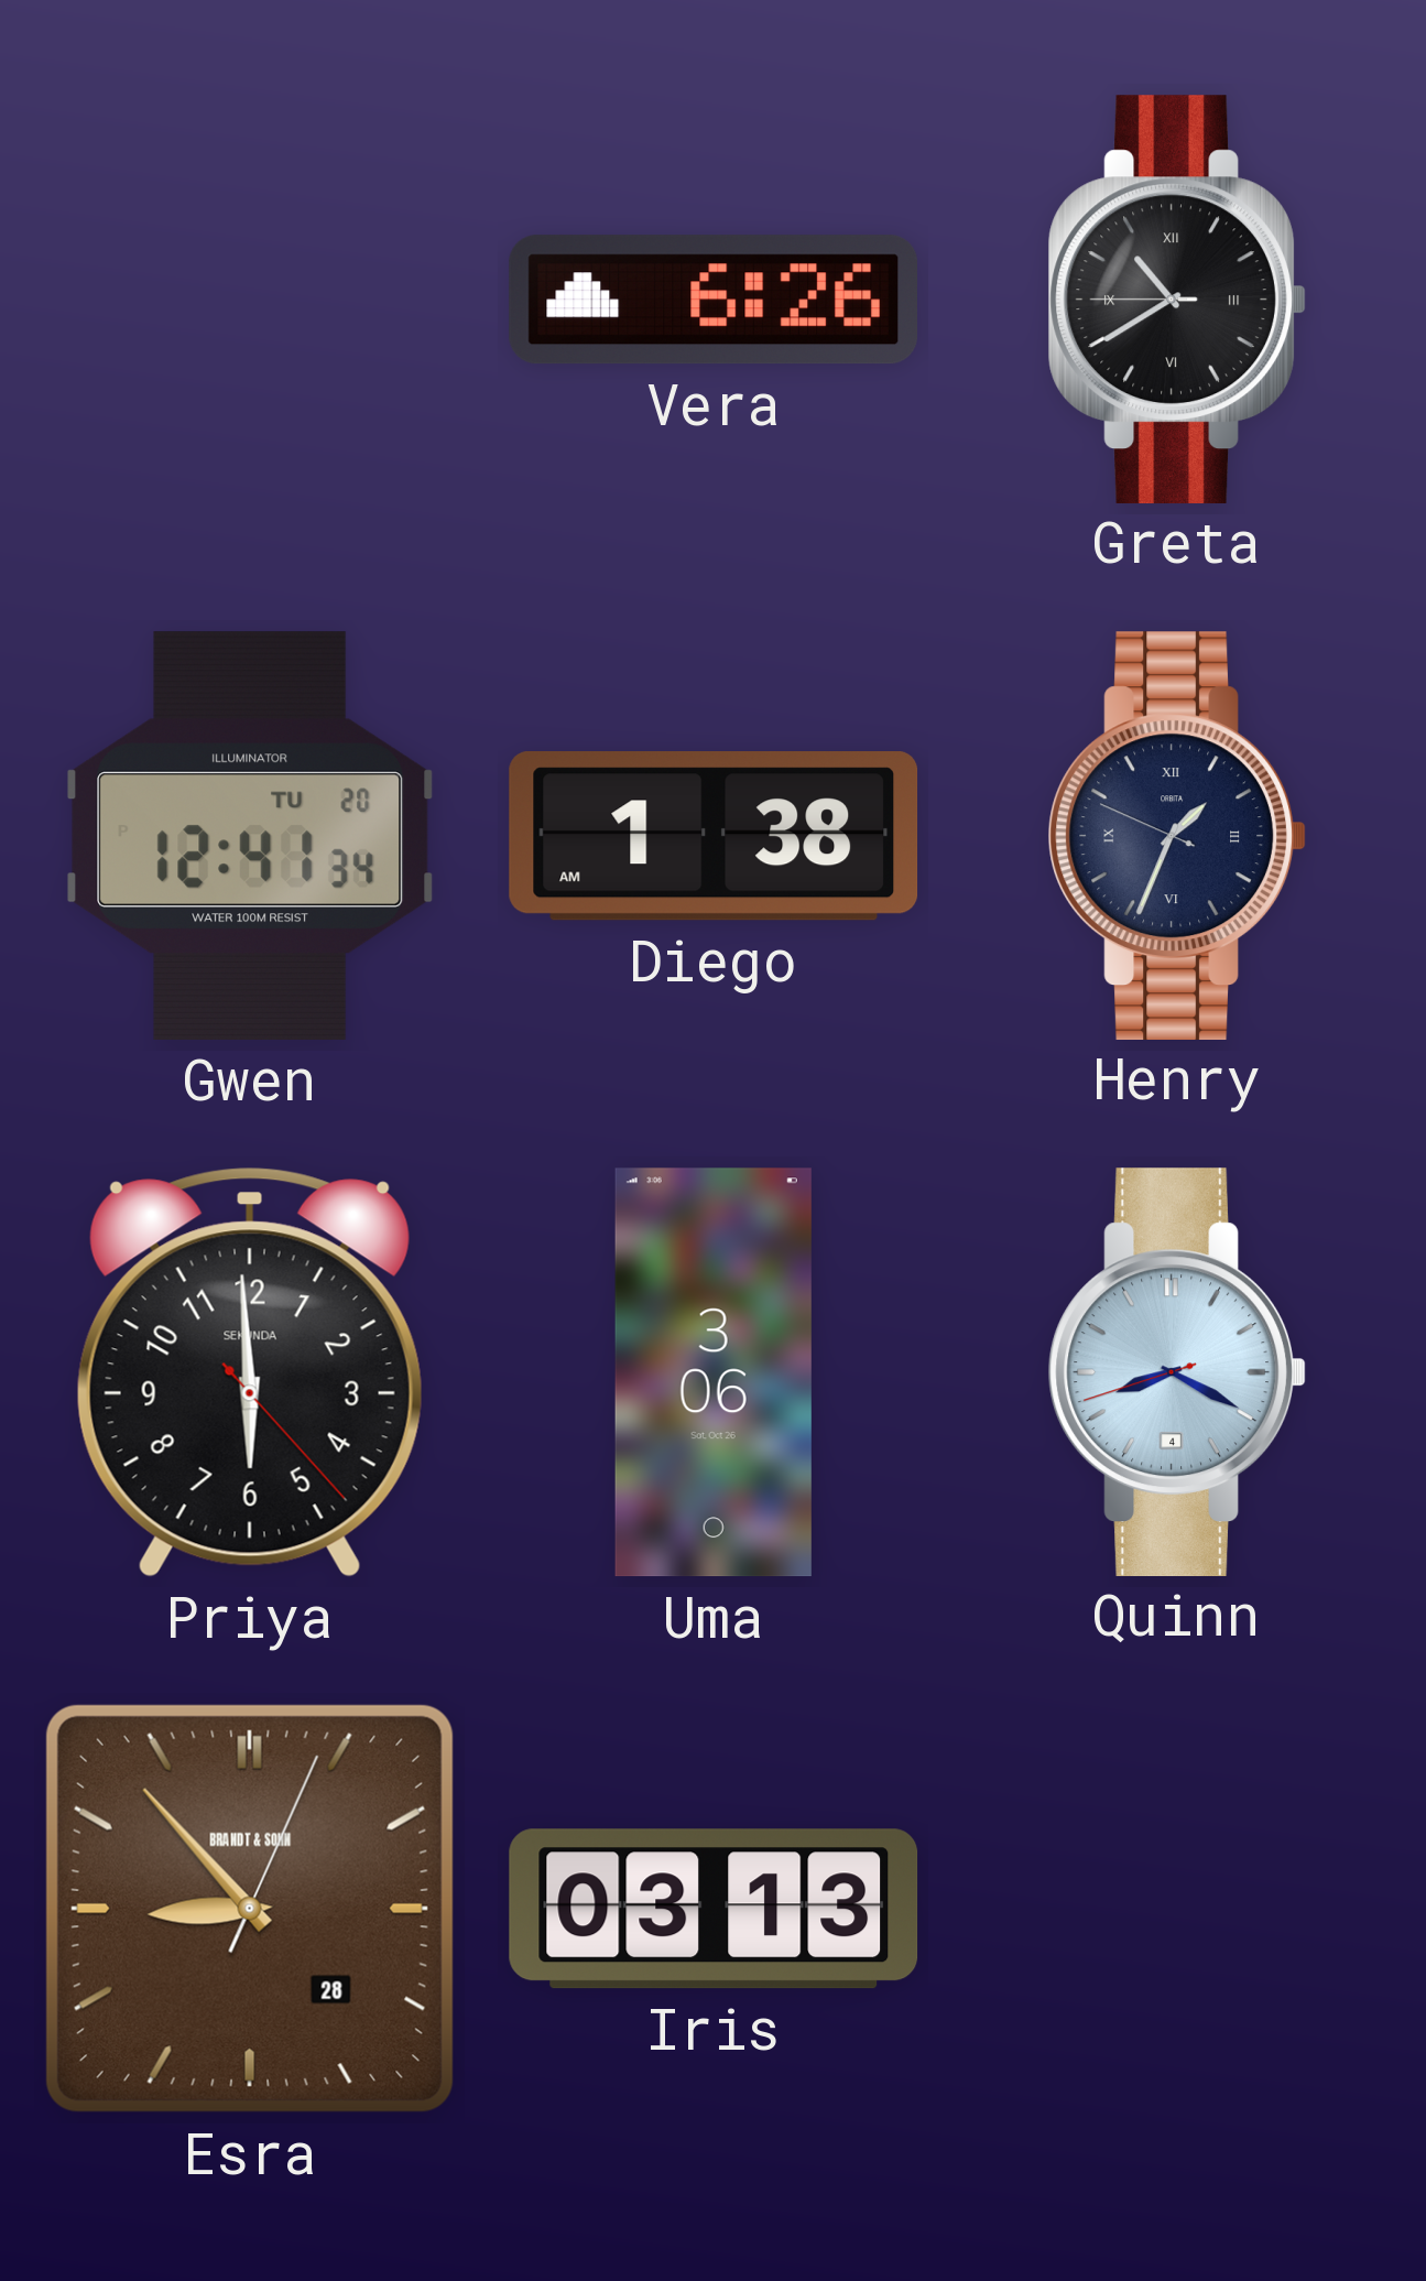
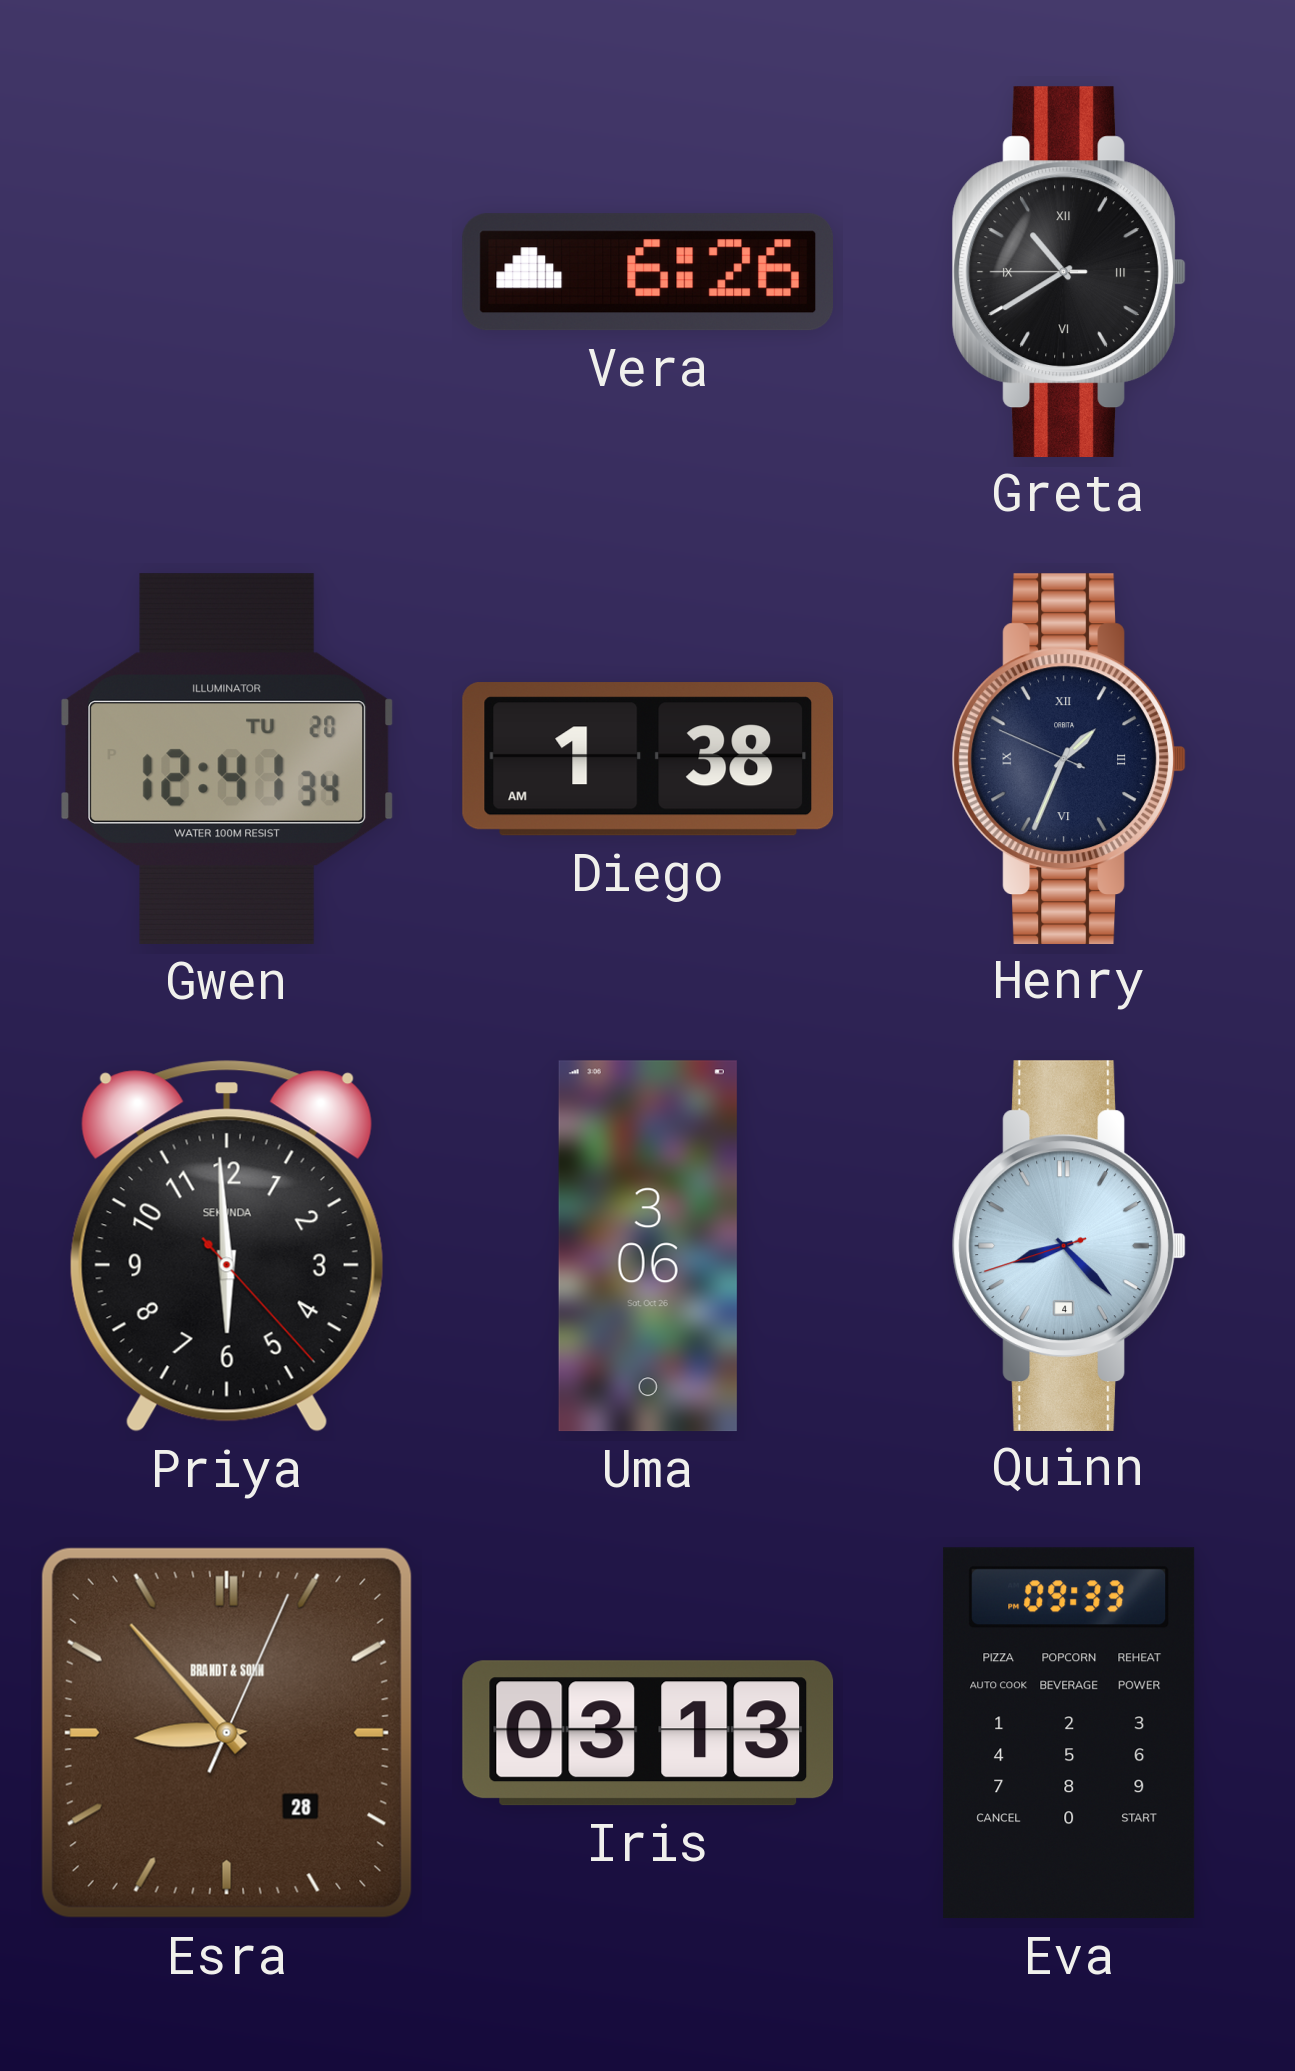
Quinn: 8:19 -> 8:22 (1068, 1245)
Eva: none -> 09:33 (1069, 1733)
